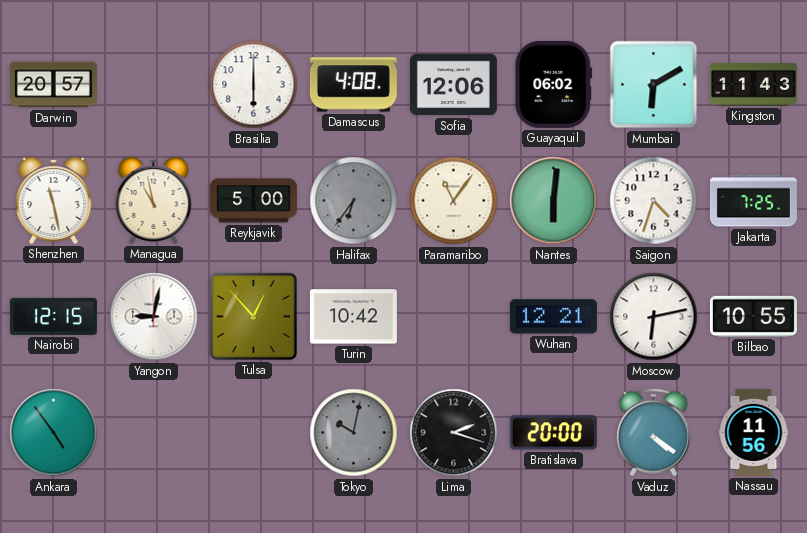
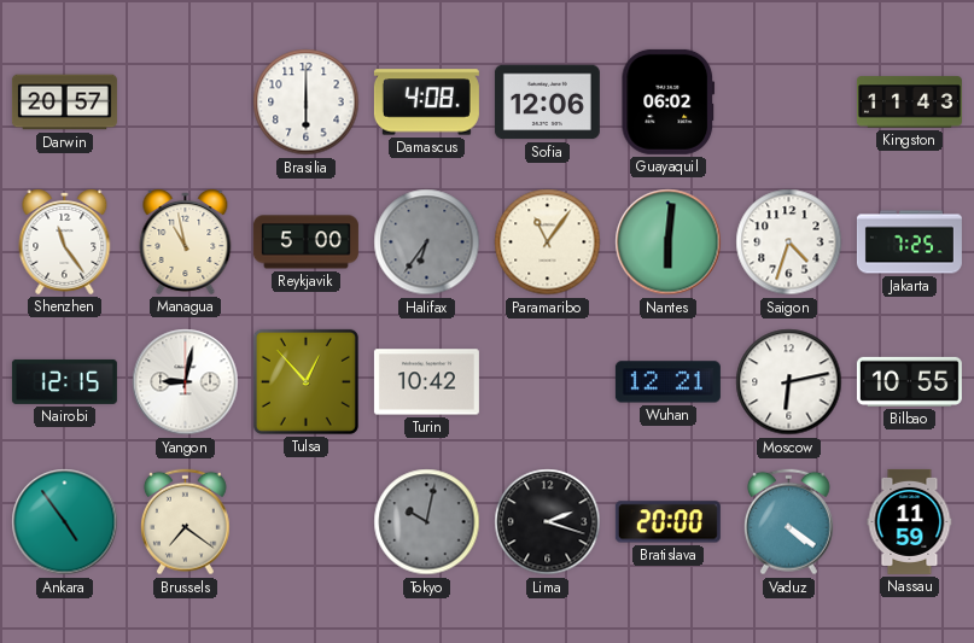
Mumbai: 6:10 -> none (654, 85)
Shenzhen: 11:28 -> 11:24 (65, 242)
Brussels: none -> 7:21 (185, 522)
Nassau: 11:56 -> 11:59 (910, 521)
